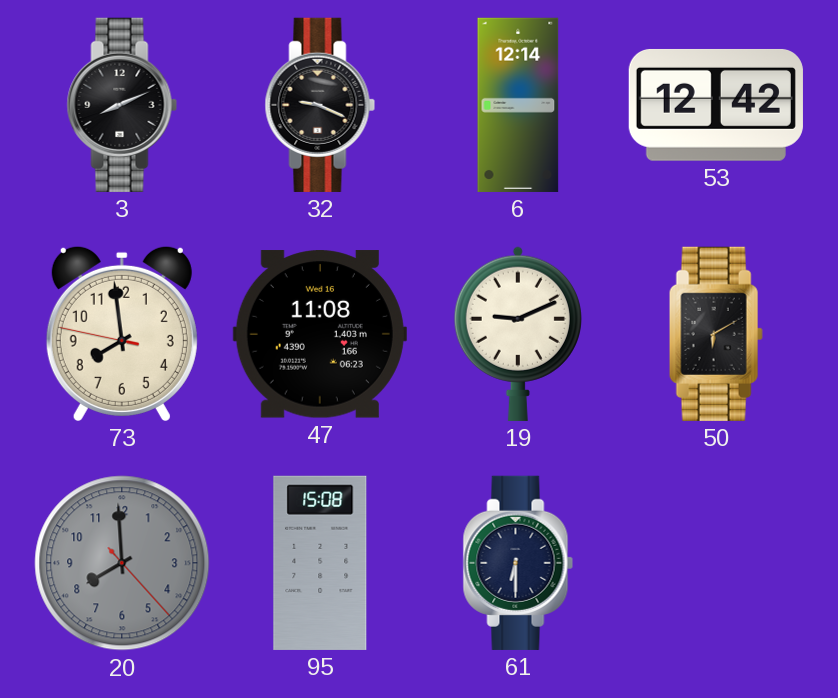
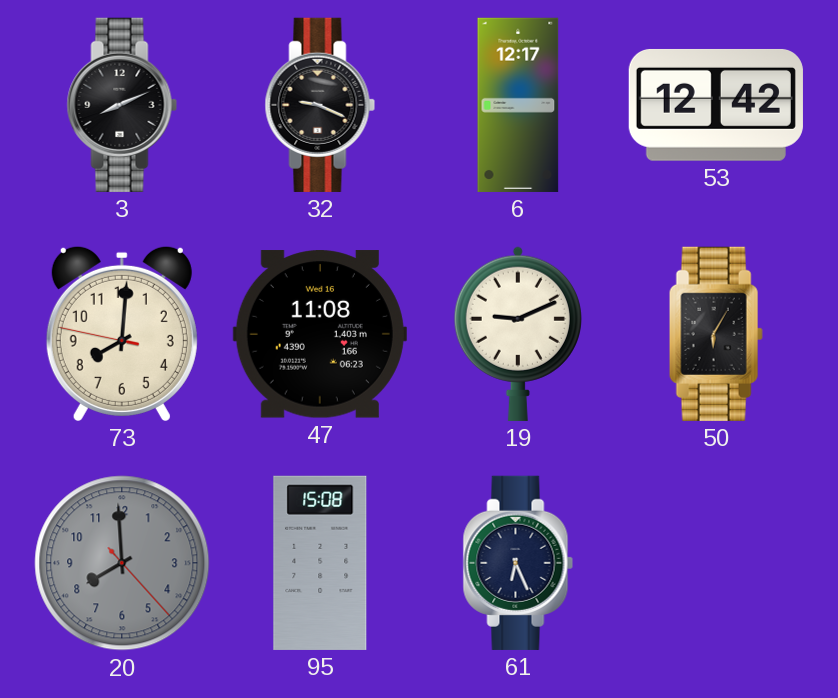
6: 12:14 -> 12:17 (518, 105)
73: 7:58 -> 8:00 (122, 333)
50: 6:10 -> 6:05 (716, 334)
61: 6:30 -> 6:26 (518, 563)
